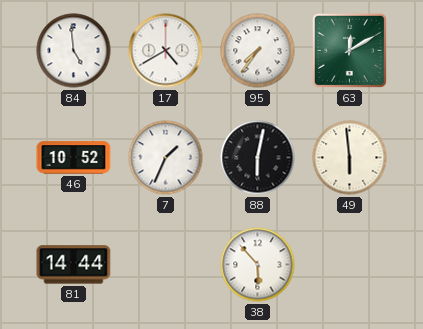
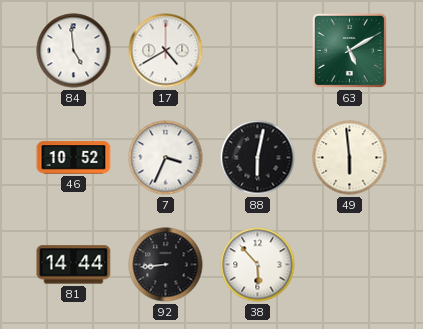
95: 7:36 -> none (258, 51)
63: 12:10 -> 5:10 (349, 50)
7: 1:34 -> 3:34 (166, 158)
92: none -> 8:44 (166, 265)
